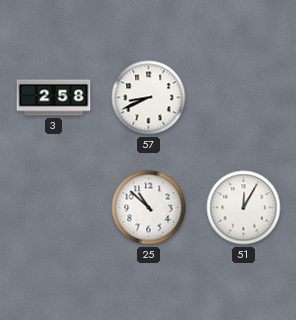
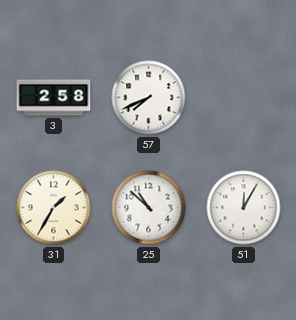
57: 8:41 -> 7:41 (149, 98)
31: none -> 1:35 (54, 208)
